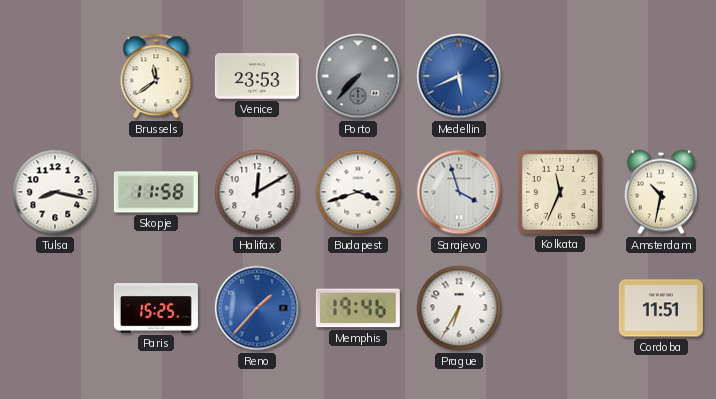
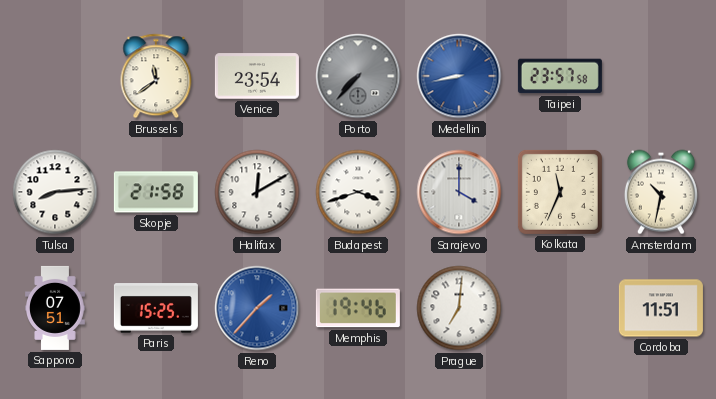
Venice: 23:53 -> 23:54 (257, 76)
Medellin: 5:41 -> 8:43 (459, 76)
Taipei: none -> 23:57 (560, 76)
Tulsa: 8:17 -> 8:14 (55, 192)
Skopje: 11:58 -> 21:58 (156, 192)
Sarajevo: 3:57 -> 4:00 (459, 192)
Sapporo: none -> 07:51 (55, 308)
Prague: 6:35 -> 7:01 (459, 308)
